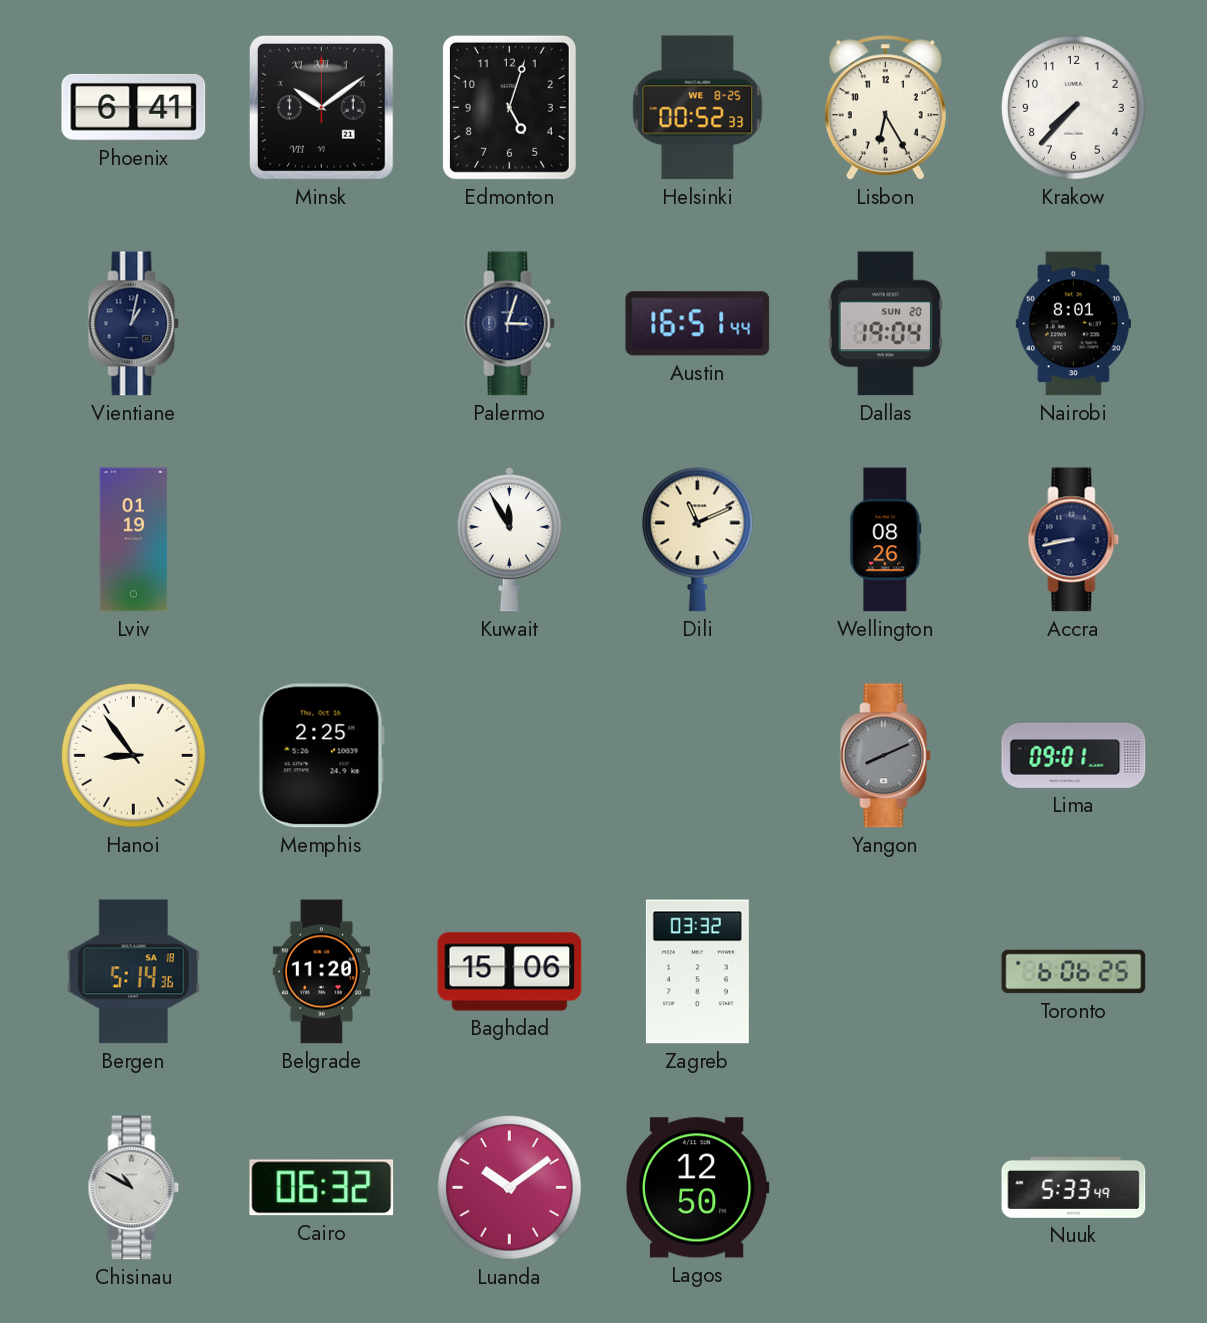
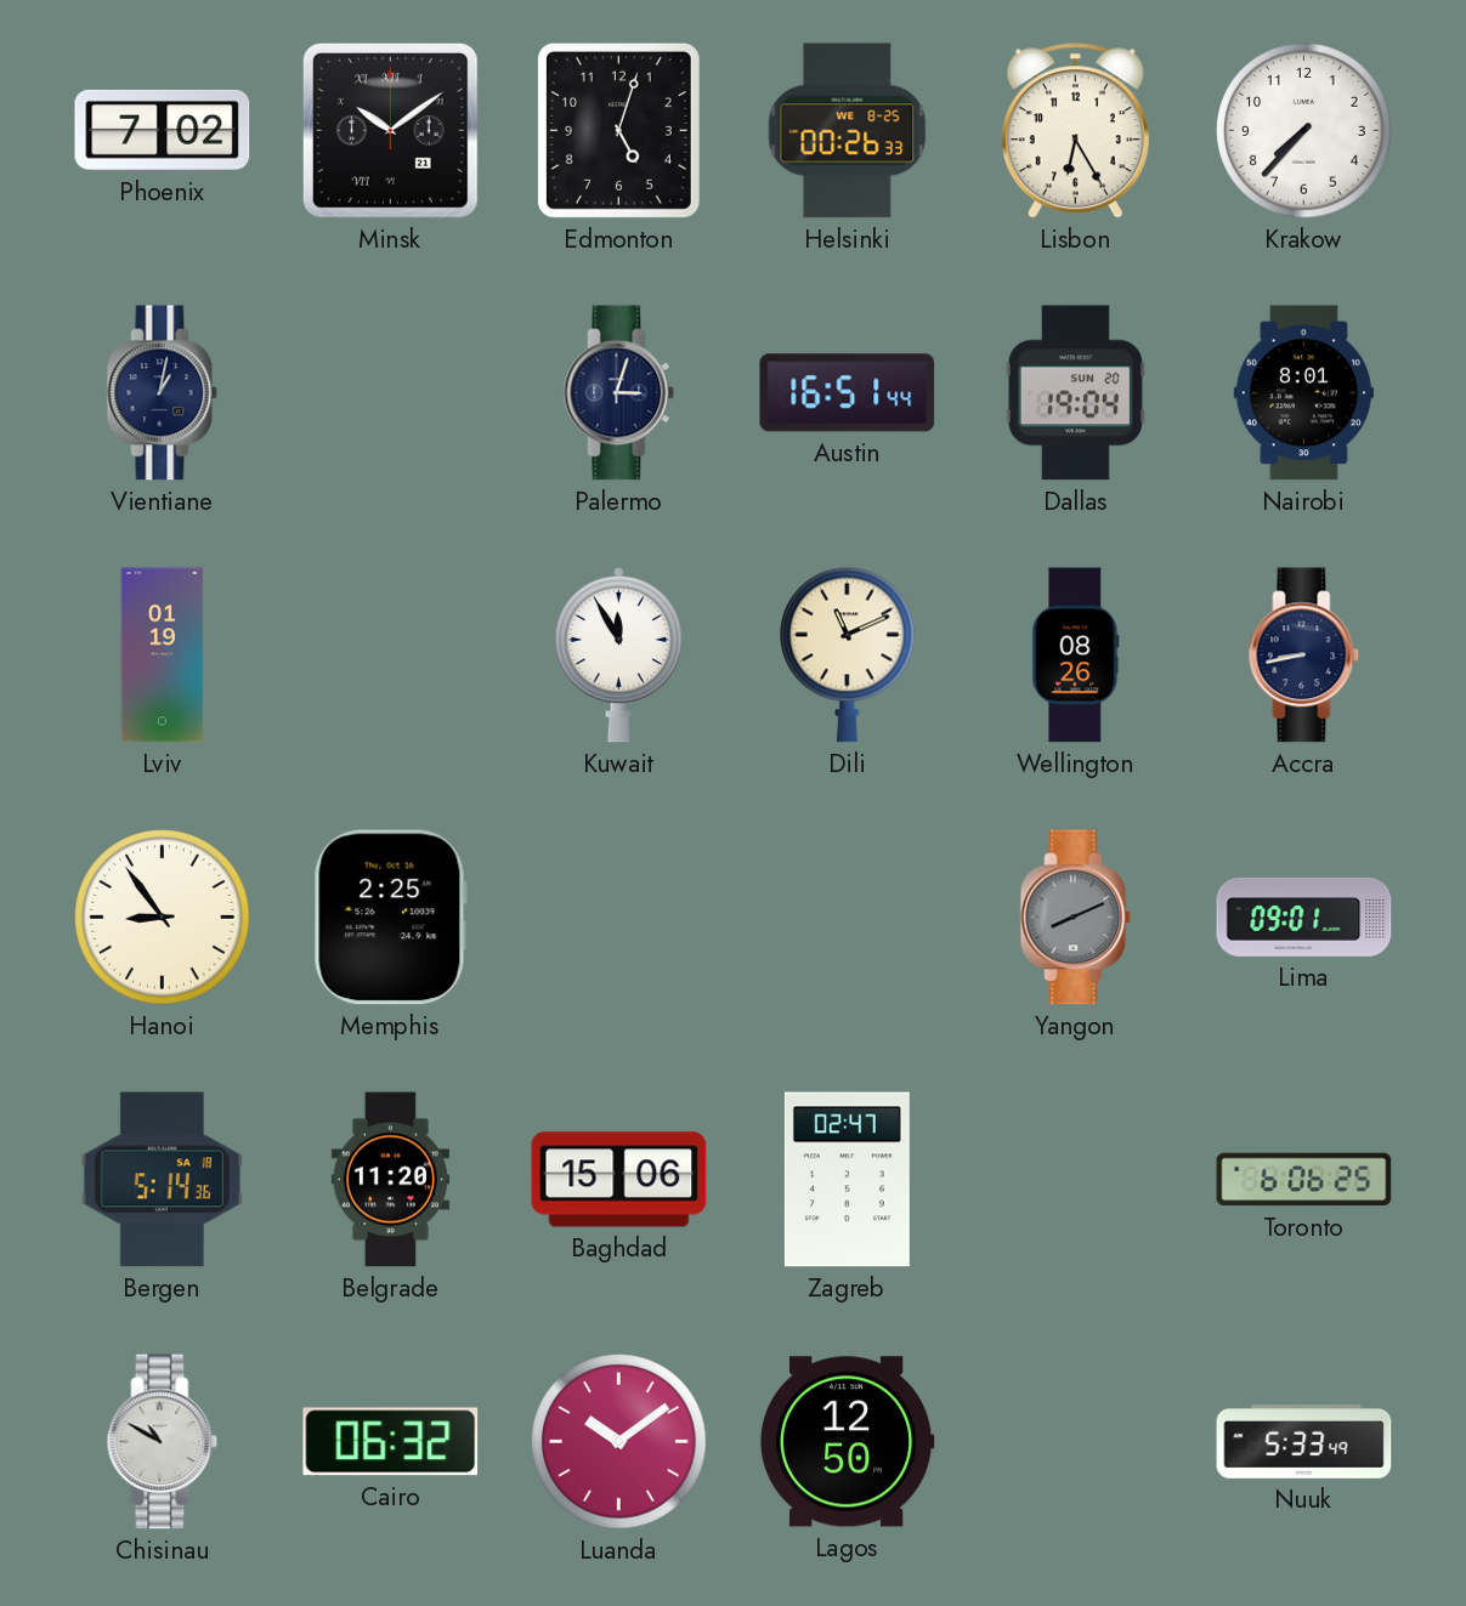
Phoenix: 6:41 -> 7:02 (163, 130)
Helsinki: 00:52 -> 00:26 (848, 131)
Zagreb: 03:32 -> 02:47 (847, 1180)
